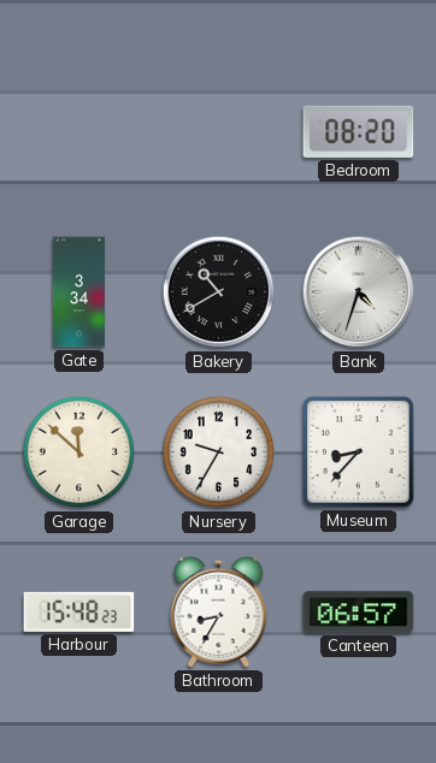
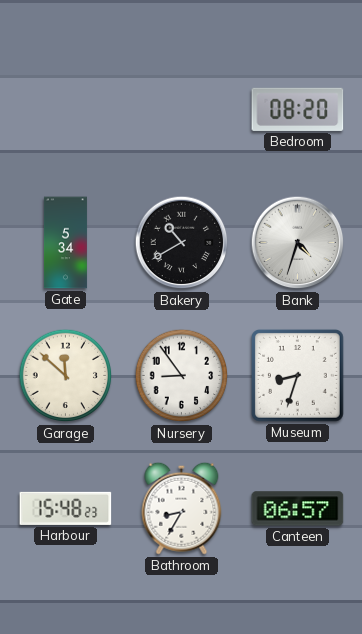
Gate: 3:34 -> 5:34 (65, 243)
Nursery: 9:35 -> 8:54 (182, 376)
Museum: 8:37 -> 8:33 (297, 375)
